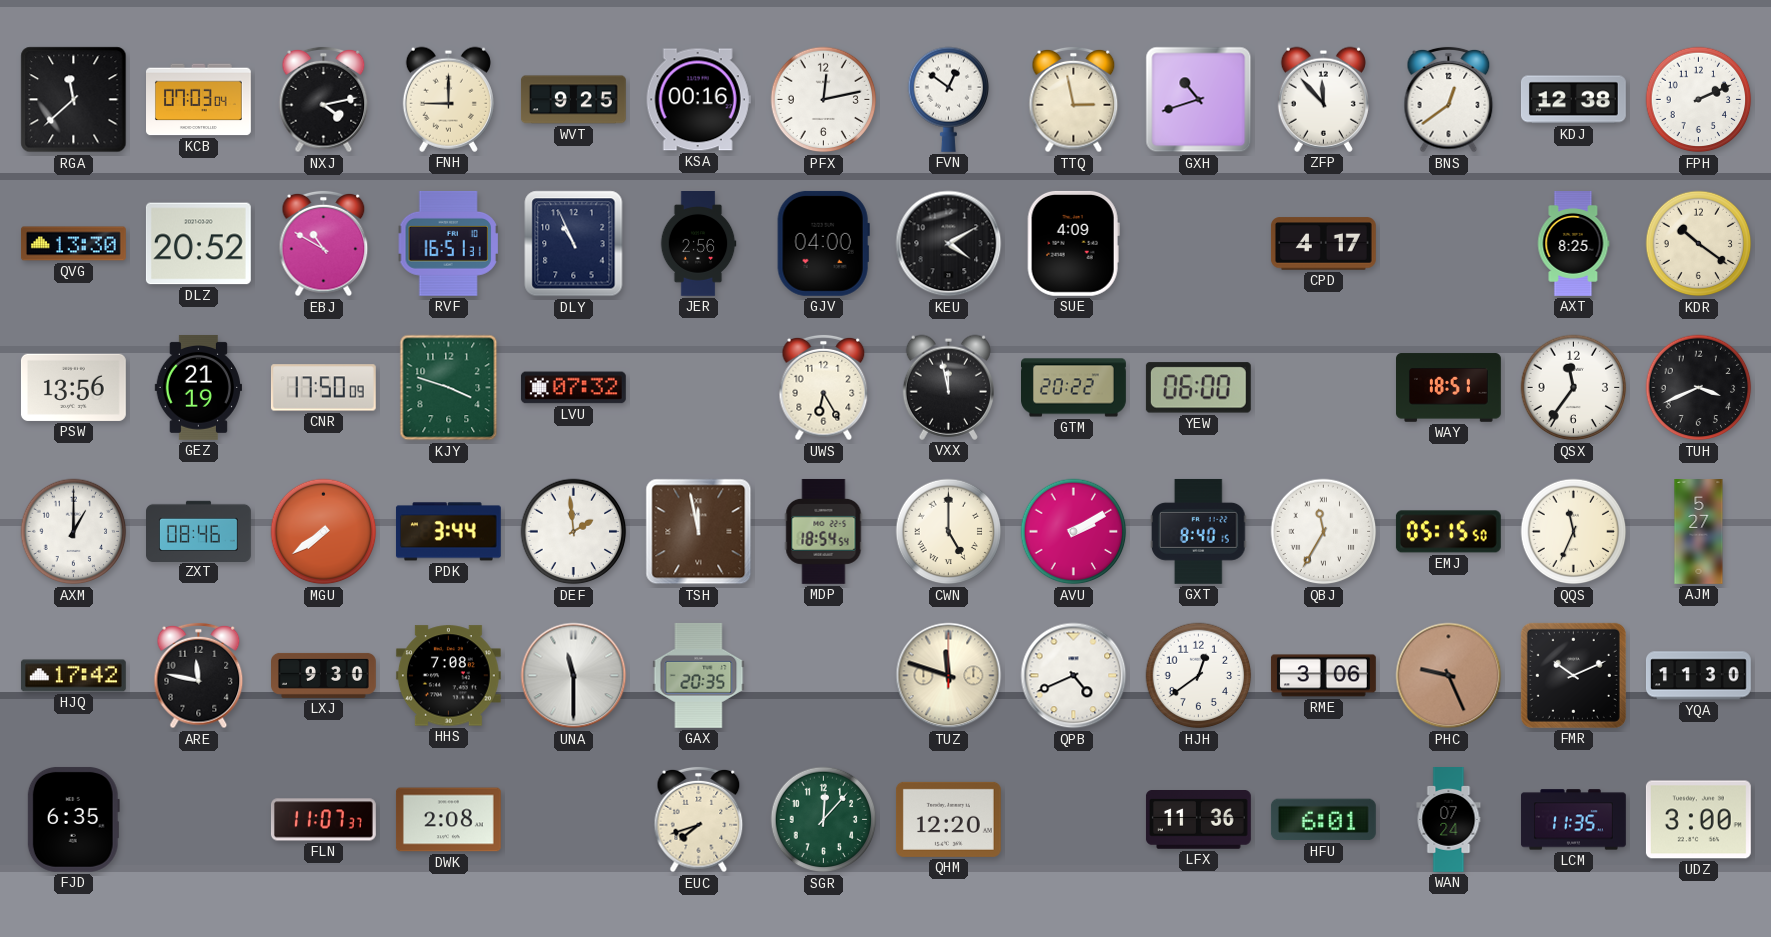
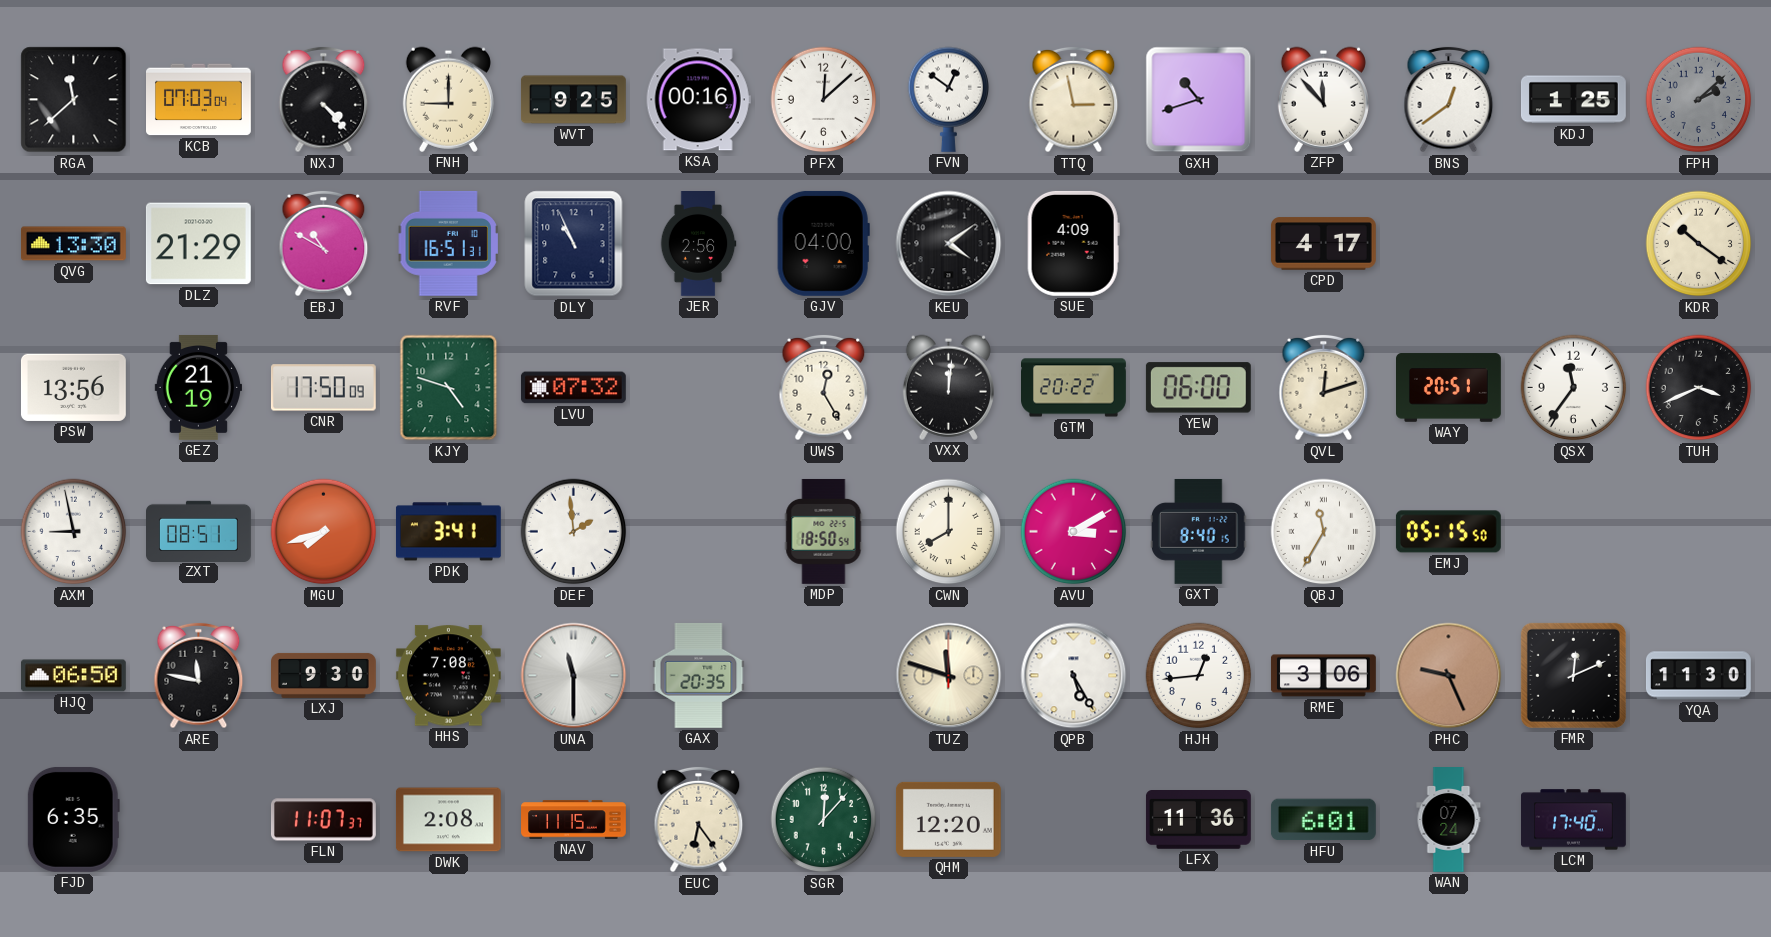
NXJ: 4:13 -> 4:23 (324, 100)
PFX: 12:13 -> 12:08 (824, 100)
KDJ: 12:38 -> 1:25 (1573, 100)
FPH: 2:11 -> 2:08 (1699, 100)
FPH dial: white -> grey (1699, 100)
DLZ: 20:52 -> 21:29 (198, 244)
KEU: 4:10 -> 4:09 (949, 244)
AXT: 8:25 -> none (1573, 244)
KJY: 3:48 -> 4:48 (449, 388)
UWS: 6:25 -> 12:25 (824, 388)
VXX: 11:58 -> 12:01 (948, 387)
QVL: none -> 12:12 (1324, 388)
WAY: 18:51 -> 20:51 (1449, 388)
AXM: 1:00 -> 8:58 (74, 532)
ZXT: 08:46 -> 08:51 (199, 531)
MGU: 7:39 -> 7:42 (324, 532)
PDK: 3:44 -> 3:41 (448, 532)
TSH: 11:58 -> none (699, 532)
MDP: 18:54 -> 18:50 (824, 532)
CWN: 5:00 -> 8:00 (949, 532)
AVU: 2:10 -> 3:10 (1074, 532)
QQS: 11:34 -> none (1574, 532)
AJM: 5:27 -> none (1699, 532)
HJQ: 17:42 -> 06:50 (73, 676)
QPB: 4:41 -> 5:25 (1074, 676)
HJH: 12:39 -> 12:44 (1199, 676)
FMR: 10:11 -> 12:11 (1573, 675)
NAV: none -> 11:15 (574, 820)
EUC: 7:42 -> 6:24 (699, 820)
LCM: 11:35 -> 17:40 (1574, 820)
UDZ: 3:00 -> none (1698, 820)
